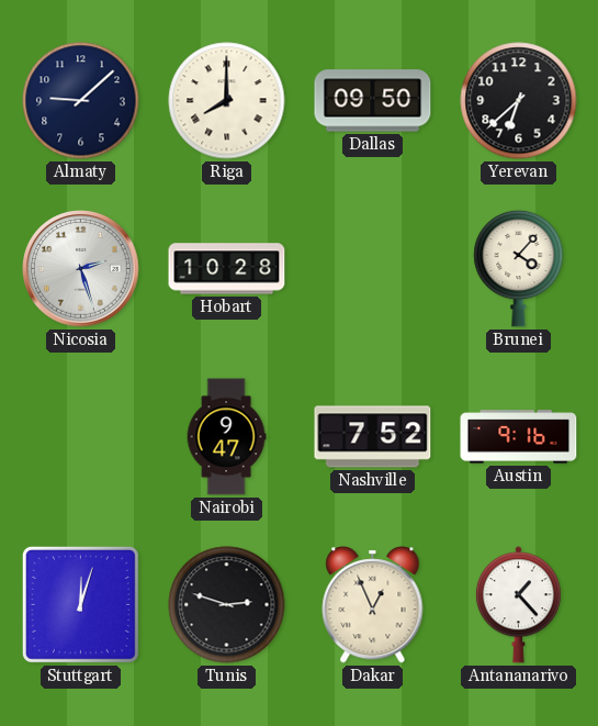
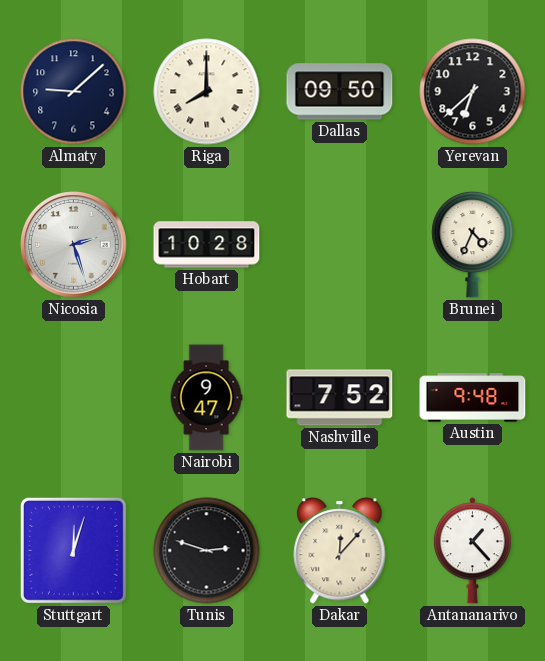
Brunei: 4:07 -> 4:34 (473, 244)
Austin: 9:16 -> 9:48 (473, 398)
Dakar: 12:56 -> 12:07 (340, 551)
